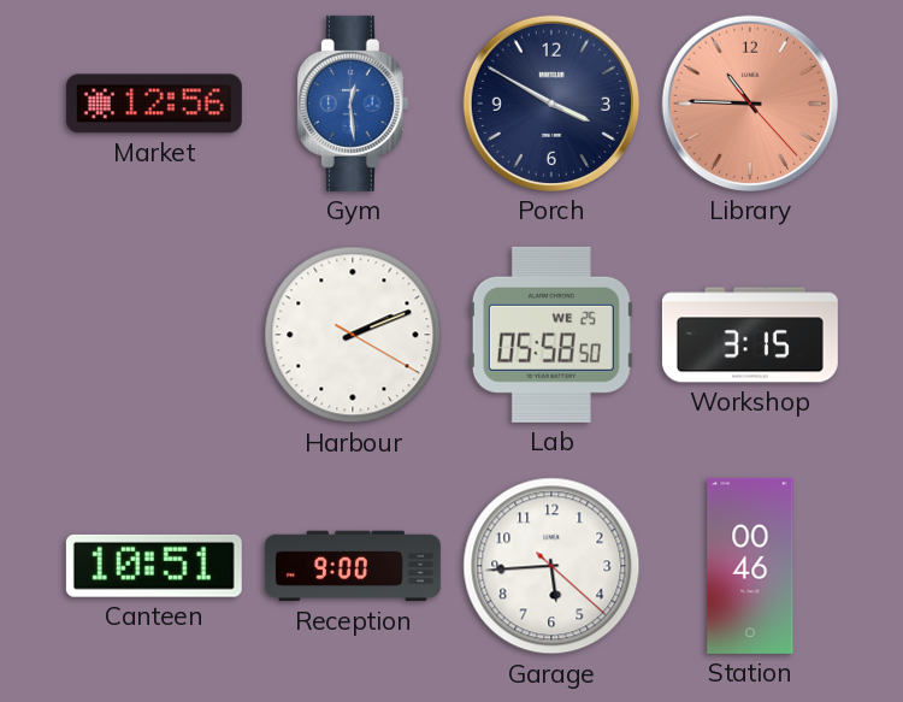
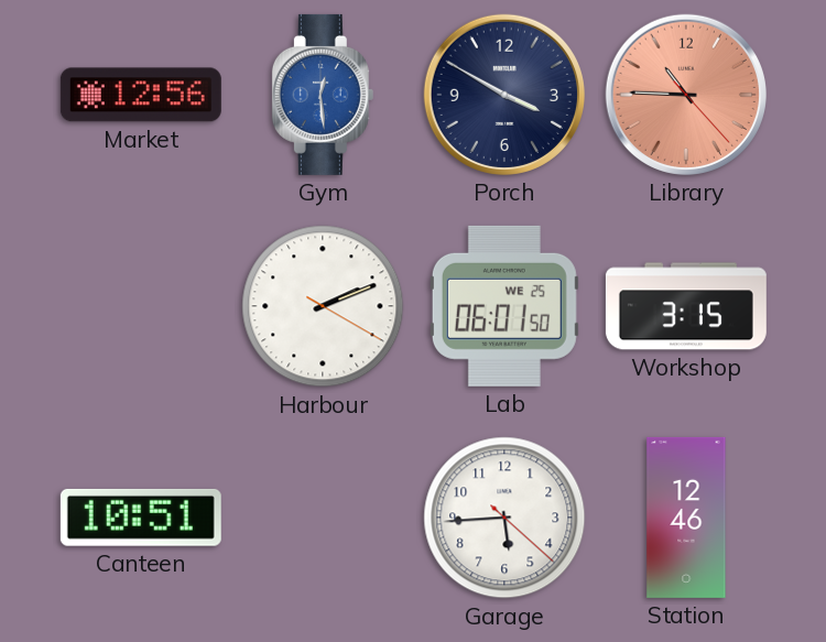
Lab: 05:58 -> 06:01 (504, 306)
Reception: 9:00 -> none (353, 566)
Station: 00:46 -> 12:46 (686, 518)
